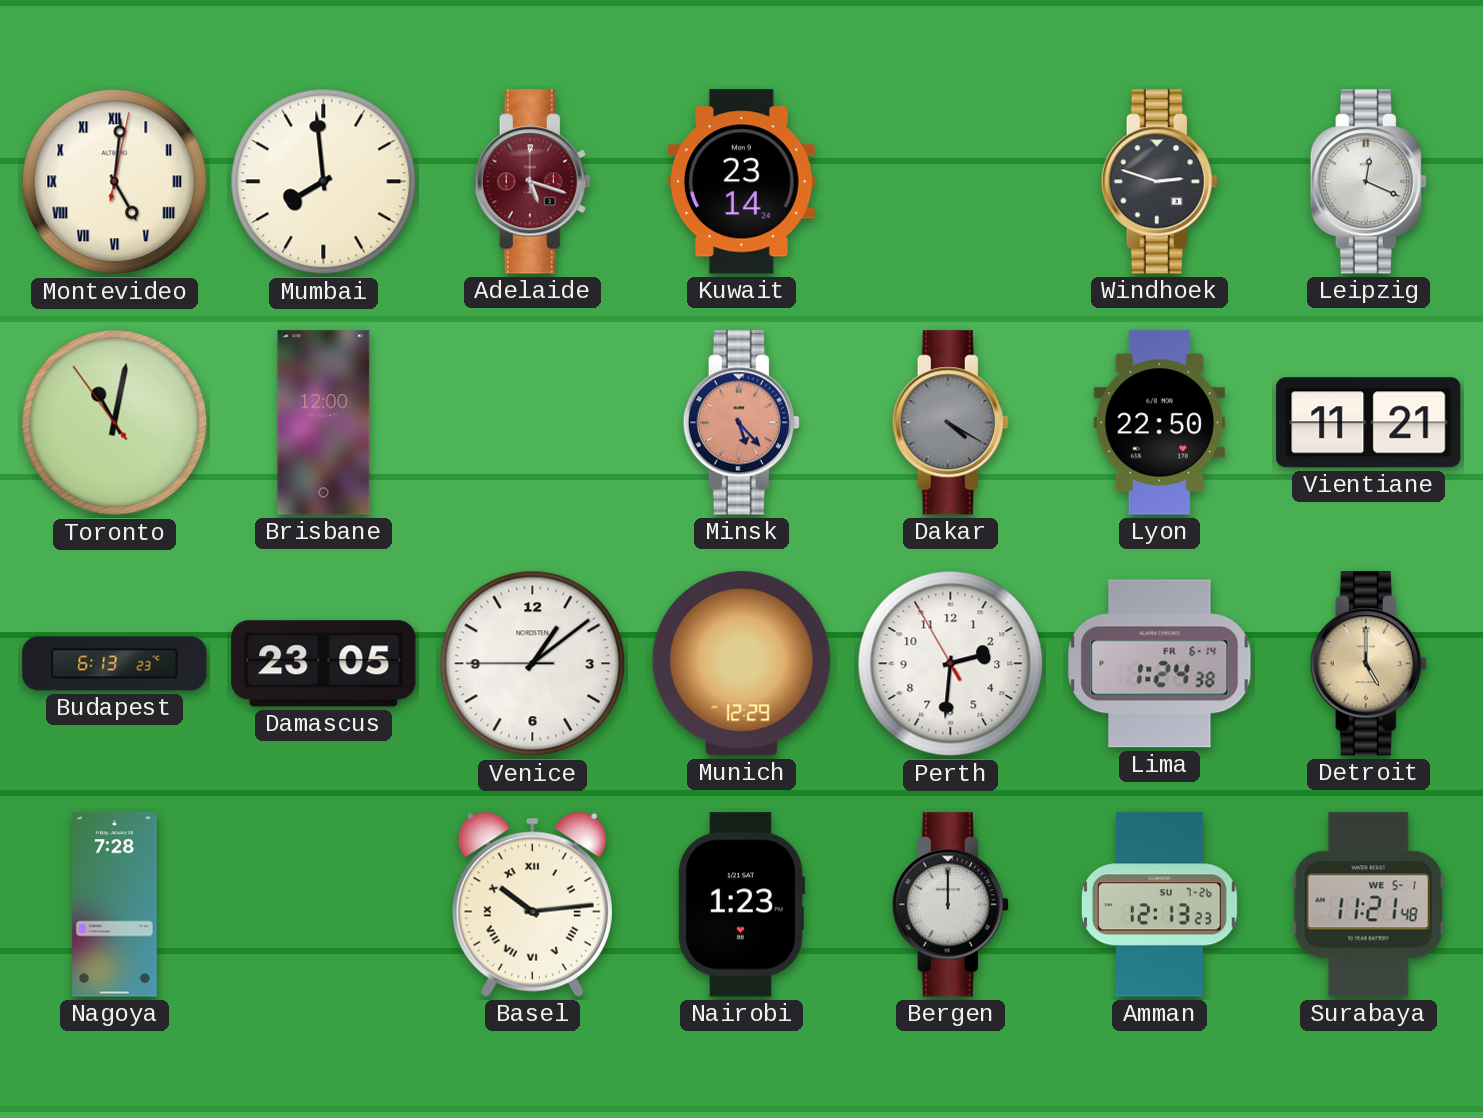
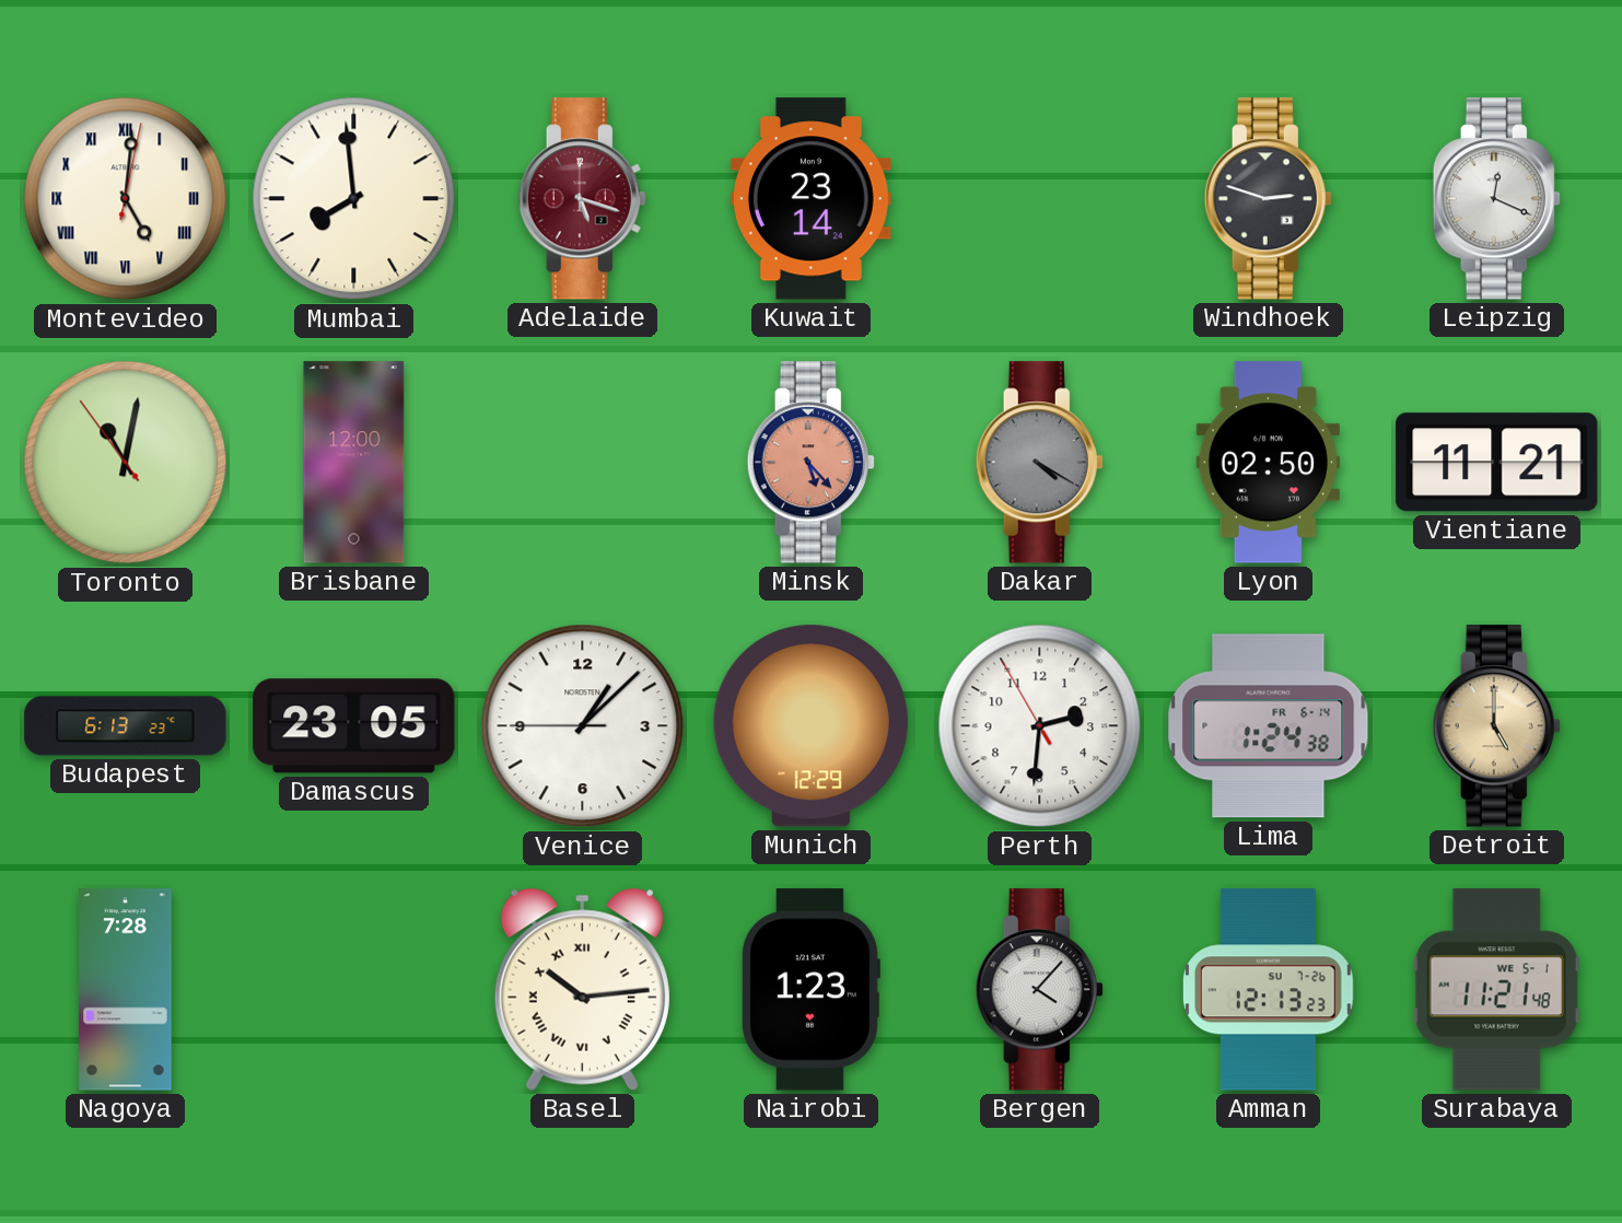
Lyon: 22:50 -> 02:50 (1268, 463)
Venice: 1:08 -> 1:07 (583, 726)
Bergen: 12:00 -> 4:07 (1039, 990)
